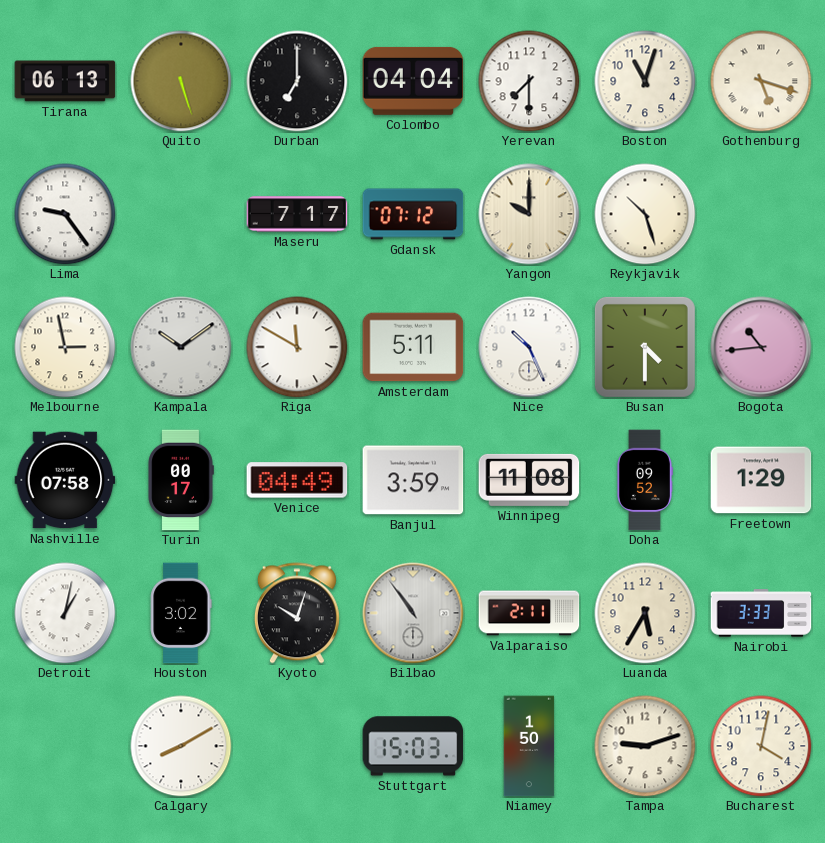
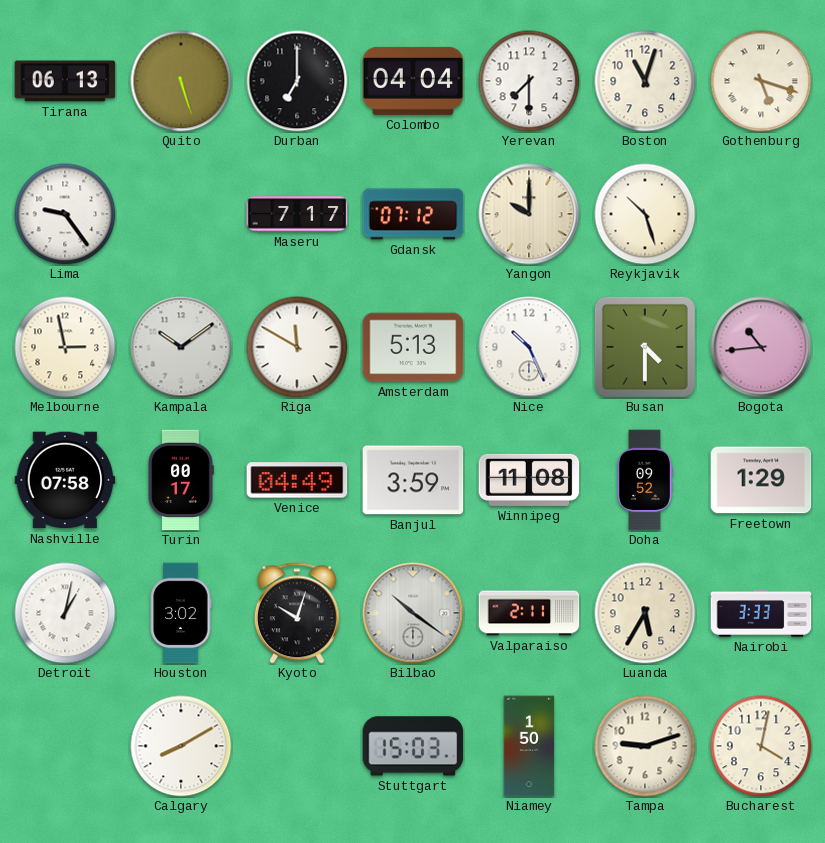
Amsterdam: 5:11 -> 5:13 (413, 347)
Bilbao: 10:54 -> 10:21 (413, 613)
